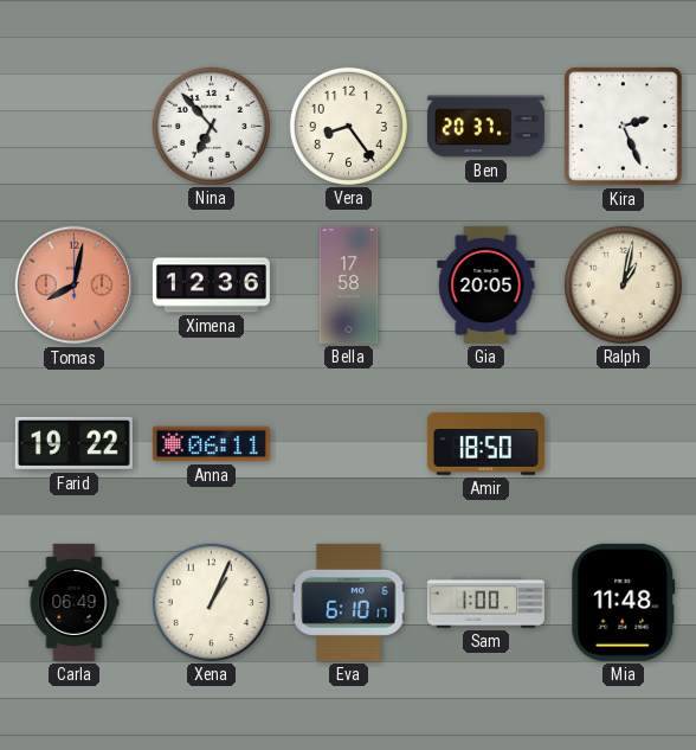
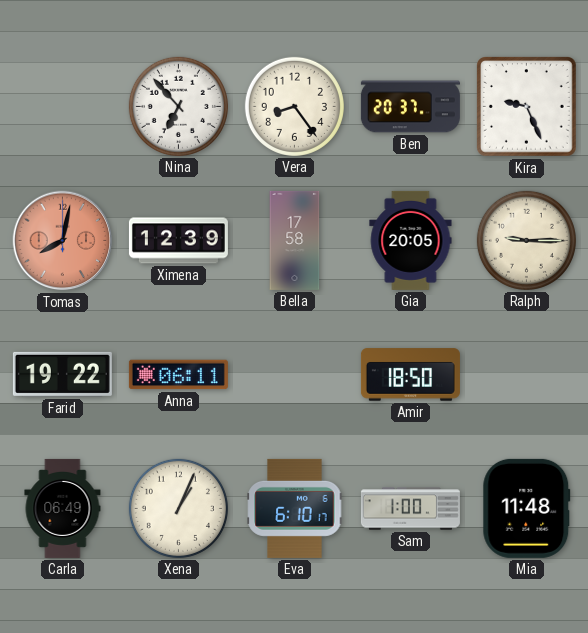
Kira: 2:26 -> 9:26 (527, 107)
Ximena: 12:36 -> 12:39 (178, 241)
Ralph: 1:02 -> 9:15 (526, 240)
